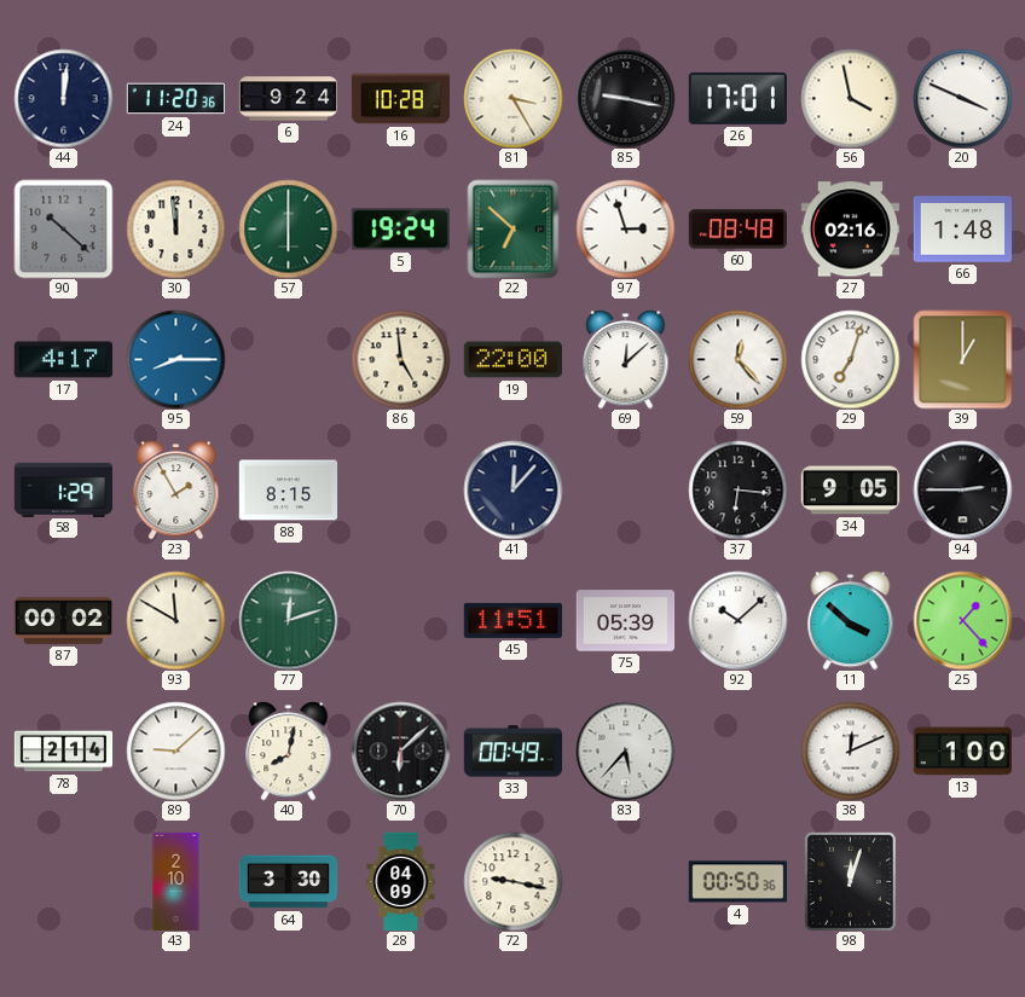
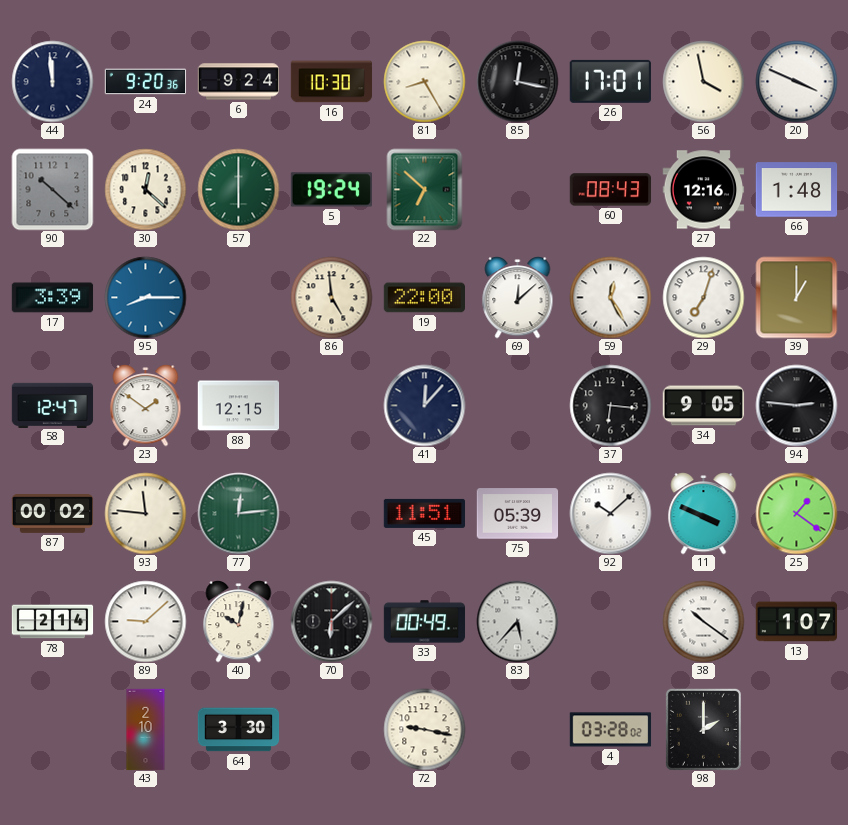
44: 12:01 -> 11:59 (52, 81)
24: 11:20 -> 9:20 (145, 82)
16: 10:28 -> 10:30 (331, 82)
81: 3:25 -> 8:25 (424, 81)
85: 9:17 -> 12:17 (517, 81)
30: 11:59 -> 12:22 (145, 189)
97: 2:57 -> none (625, 228)
60: 08:48 -> 08:43 (610, 190)
27: 02:16 -> 12:16 (703, 190)
17: 4:17 -> 3:39 (52, 298)
59: 12:23 -> 12:25 (610, 297)
58: 1:29 -> 12:47 (52, 405)
23: 1:55 -> 1:51 (146, 405)
88: 8:15 -> 12:15 (238, 406)
94: 2:45 -> 2:46 (796, 405)
93: 11:50 -> 11:46 (145, 513)
77: 12:12 -> 12:14 (238, 513)
11: 3:52 -> 3:49 (704, 513)
25: 1:23 -> 1:21 (796, 513)
40: 8:02 -> 10:02 (239, 621)
38: 12:11 -> 10:21 (703, 621)
13: 1:00 -> 1:07 (796, 622)
28: 04:09 -> none (401, 881)
4: 00:50 -> 03:28 (610, 730)
98: 12:03 -> 2:00 (703, 729)
